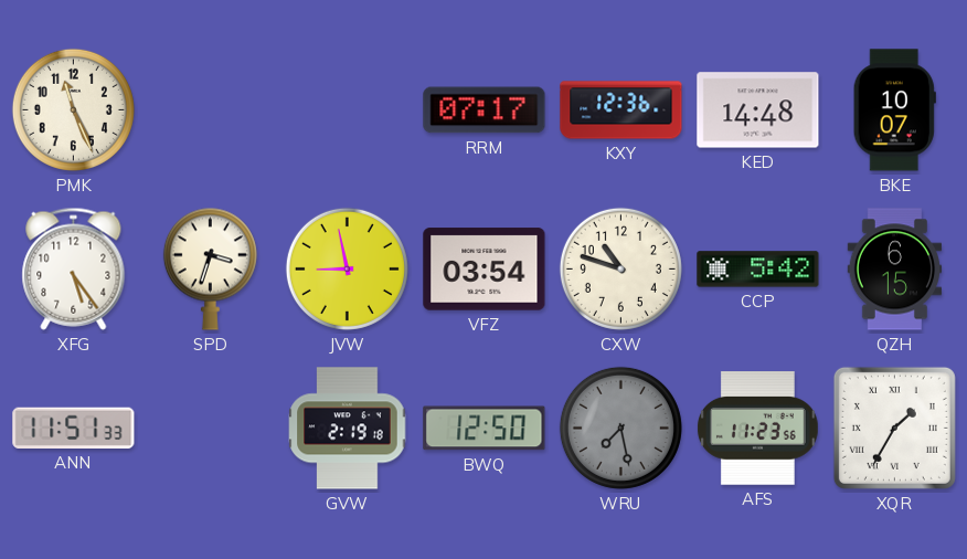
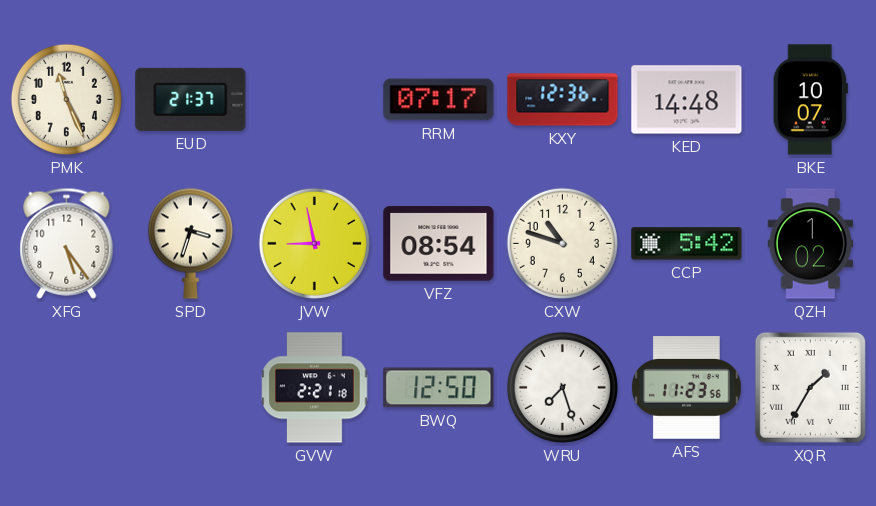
EUD: none -> 21:37 (191, 99)
VFZ: 03:54 -> 08:54 (439, 244)
QZH: 6:15 -> 1:02 (811, 244)
ANN: 11:51 -> none (74, 428)
GVW: 2:19 -> 2:21 (315, 388)
WRU: 7:28 -> 7:27 (562, 387)
WRU dial: grey -> white (562, 387)
